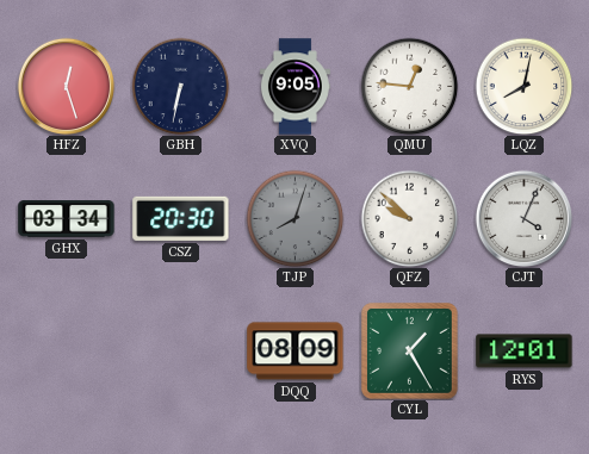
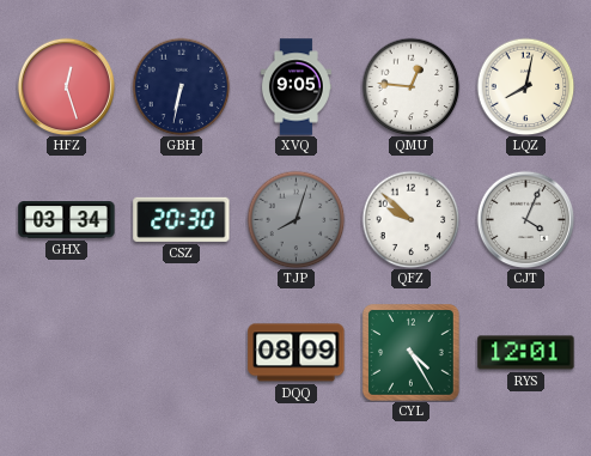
CYL: 1:25 -> 4:25 (412, 353)
